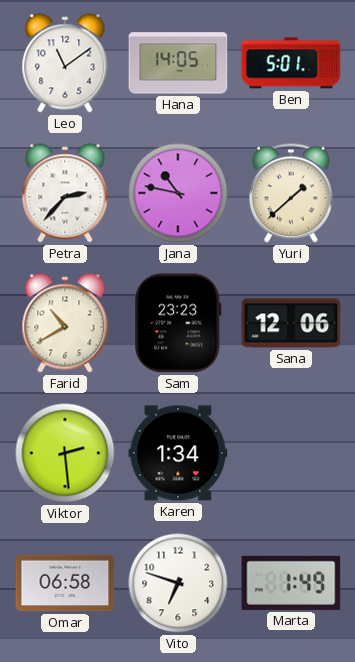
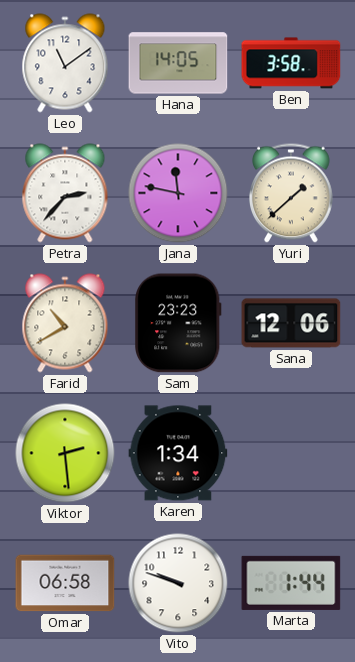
Ben: 5:01 -> 3:58 (291, 63)
Jana: 10:47 -> 11:47 (178, 193)
Vito: 6:48 -> 9:48 (178, 583)
Marta: 1:49 -> 1:44 (291, 583)
